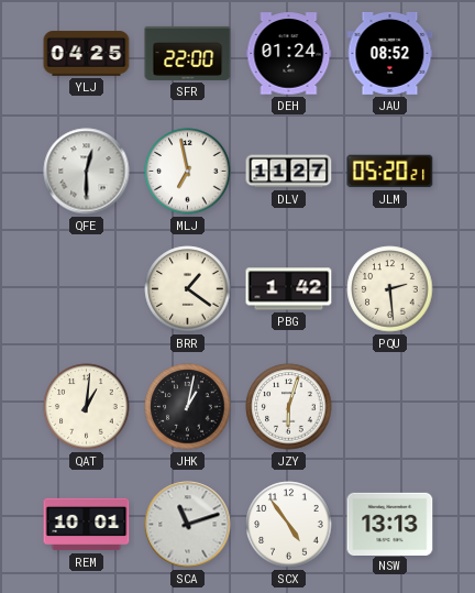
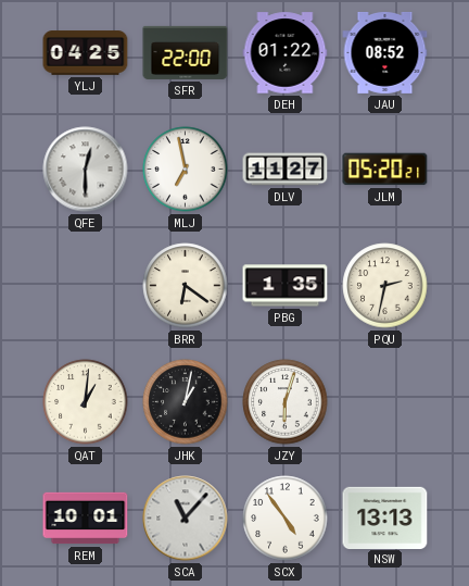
DEH: 01:24 -> 01:22 (286, 53)
BRR: 1:21 -> 6:21 (186, 286)
PBG: 1:42 -> 1:35 (286, 286)
PQU: 2:29 -> 2:32 (385, 286)
SCA: 11:12 -> 11:07 (186, 519)
